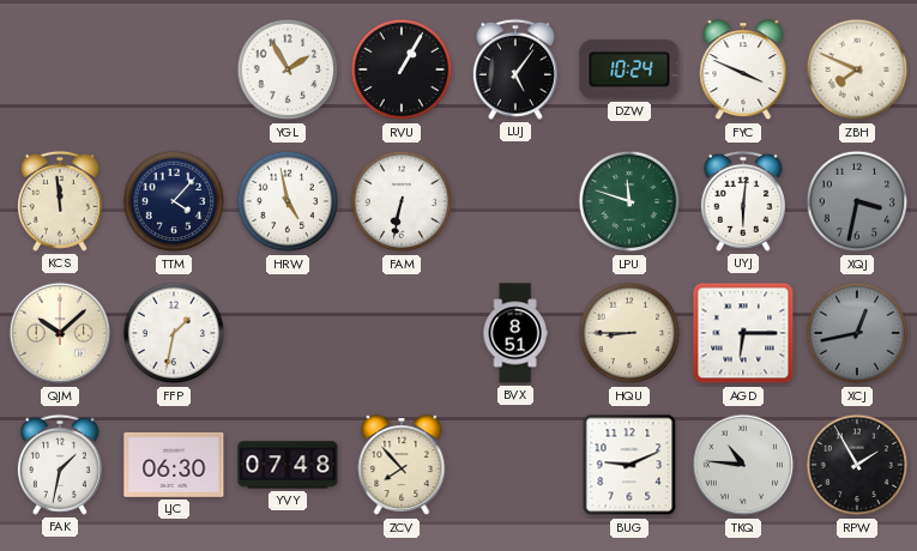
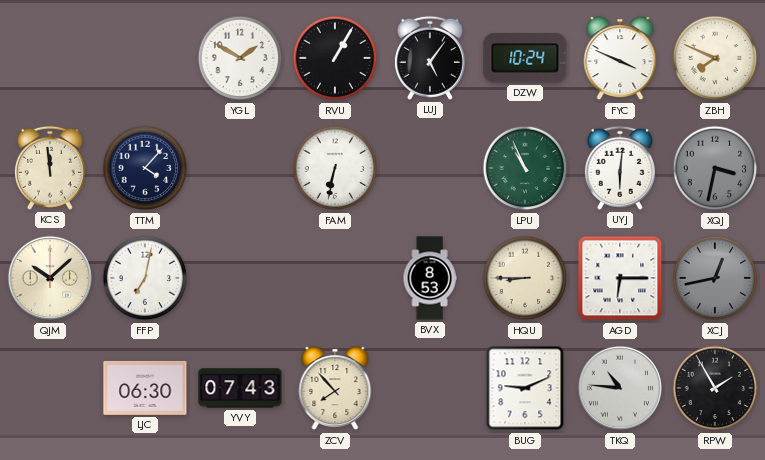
YGL: 1:55 -> 1:50 (240, 58)
HRW: 4:58 -> none (288, 201)
LPU: 11:48 -> 10:56 (525, 168)
FFP: 1:32 -> 7:02 (145, 278)
BVX: 8:51 -> 8:53 (430, 278)
FAK: 1:32 -> none (60, 465)
YVY: 07:48 -> 07:43 (240, 388)
